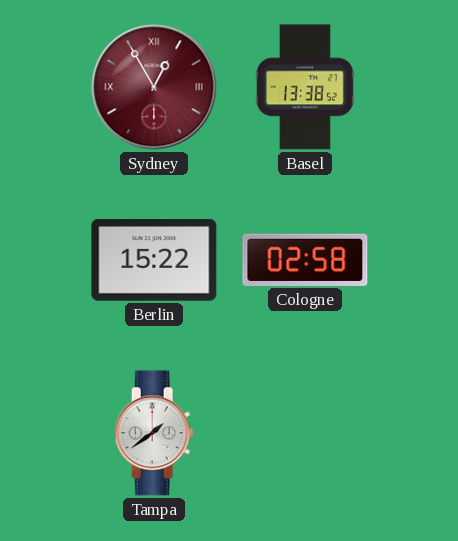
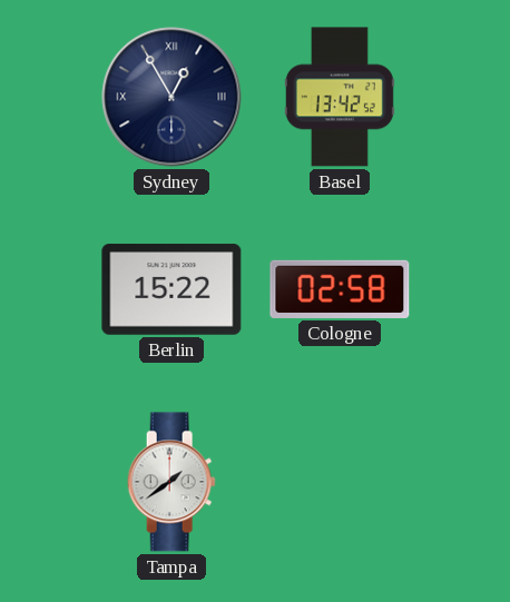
Sydney dial: burgundy -> navy (171, 97)
Basel: 13:38 -> 13:42 (340, 97)
